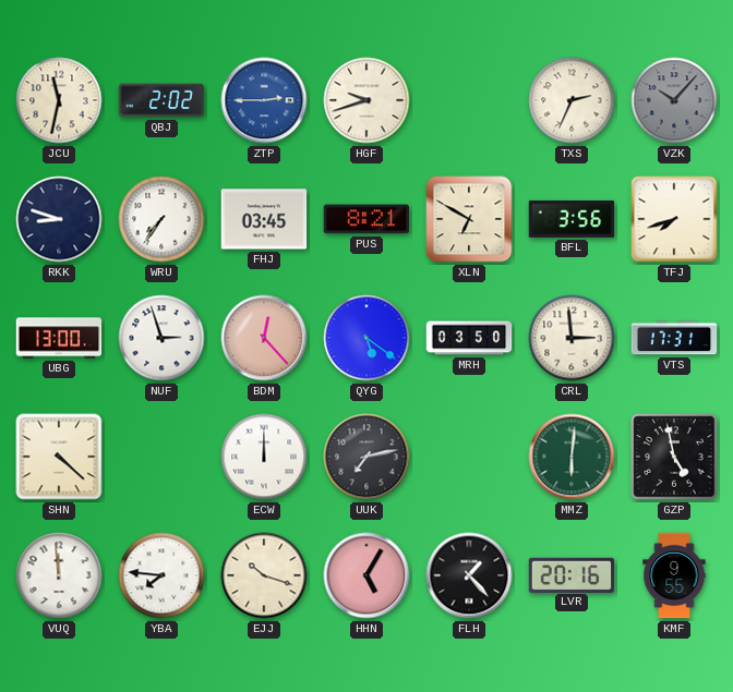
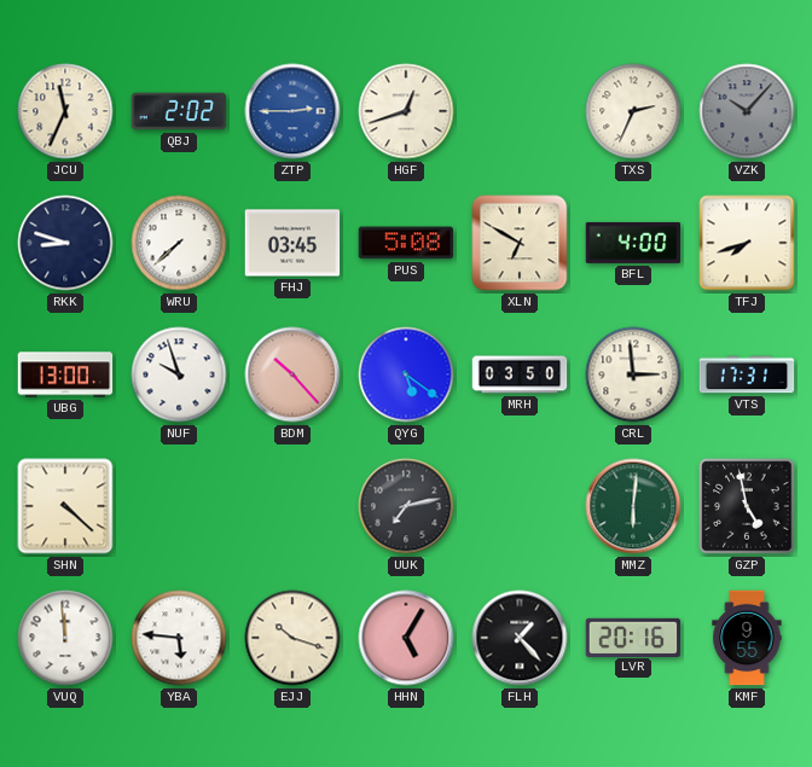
JCU: 11:32 -> 11:34 (65, 111)
HGF: 9:42 -> 12:42 (406, 111)
WRU: 7:36 -> 7:38 (179, 243)
PUS: 8:21 -> 5:08 (406, 243)
BFL: 3:56 -> 4:00 (633, 243)
NUF: 2:57 -> 9:57 (179, 374)
BDM: 12:23 -> 10:23 (292, 374)
ECW: 12:00 -> none (264, 457)
YBA: 7:46 -> 5:46 (179, 638)
